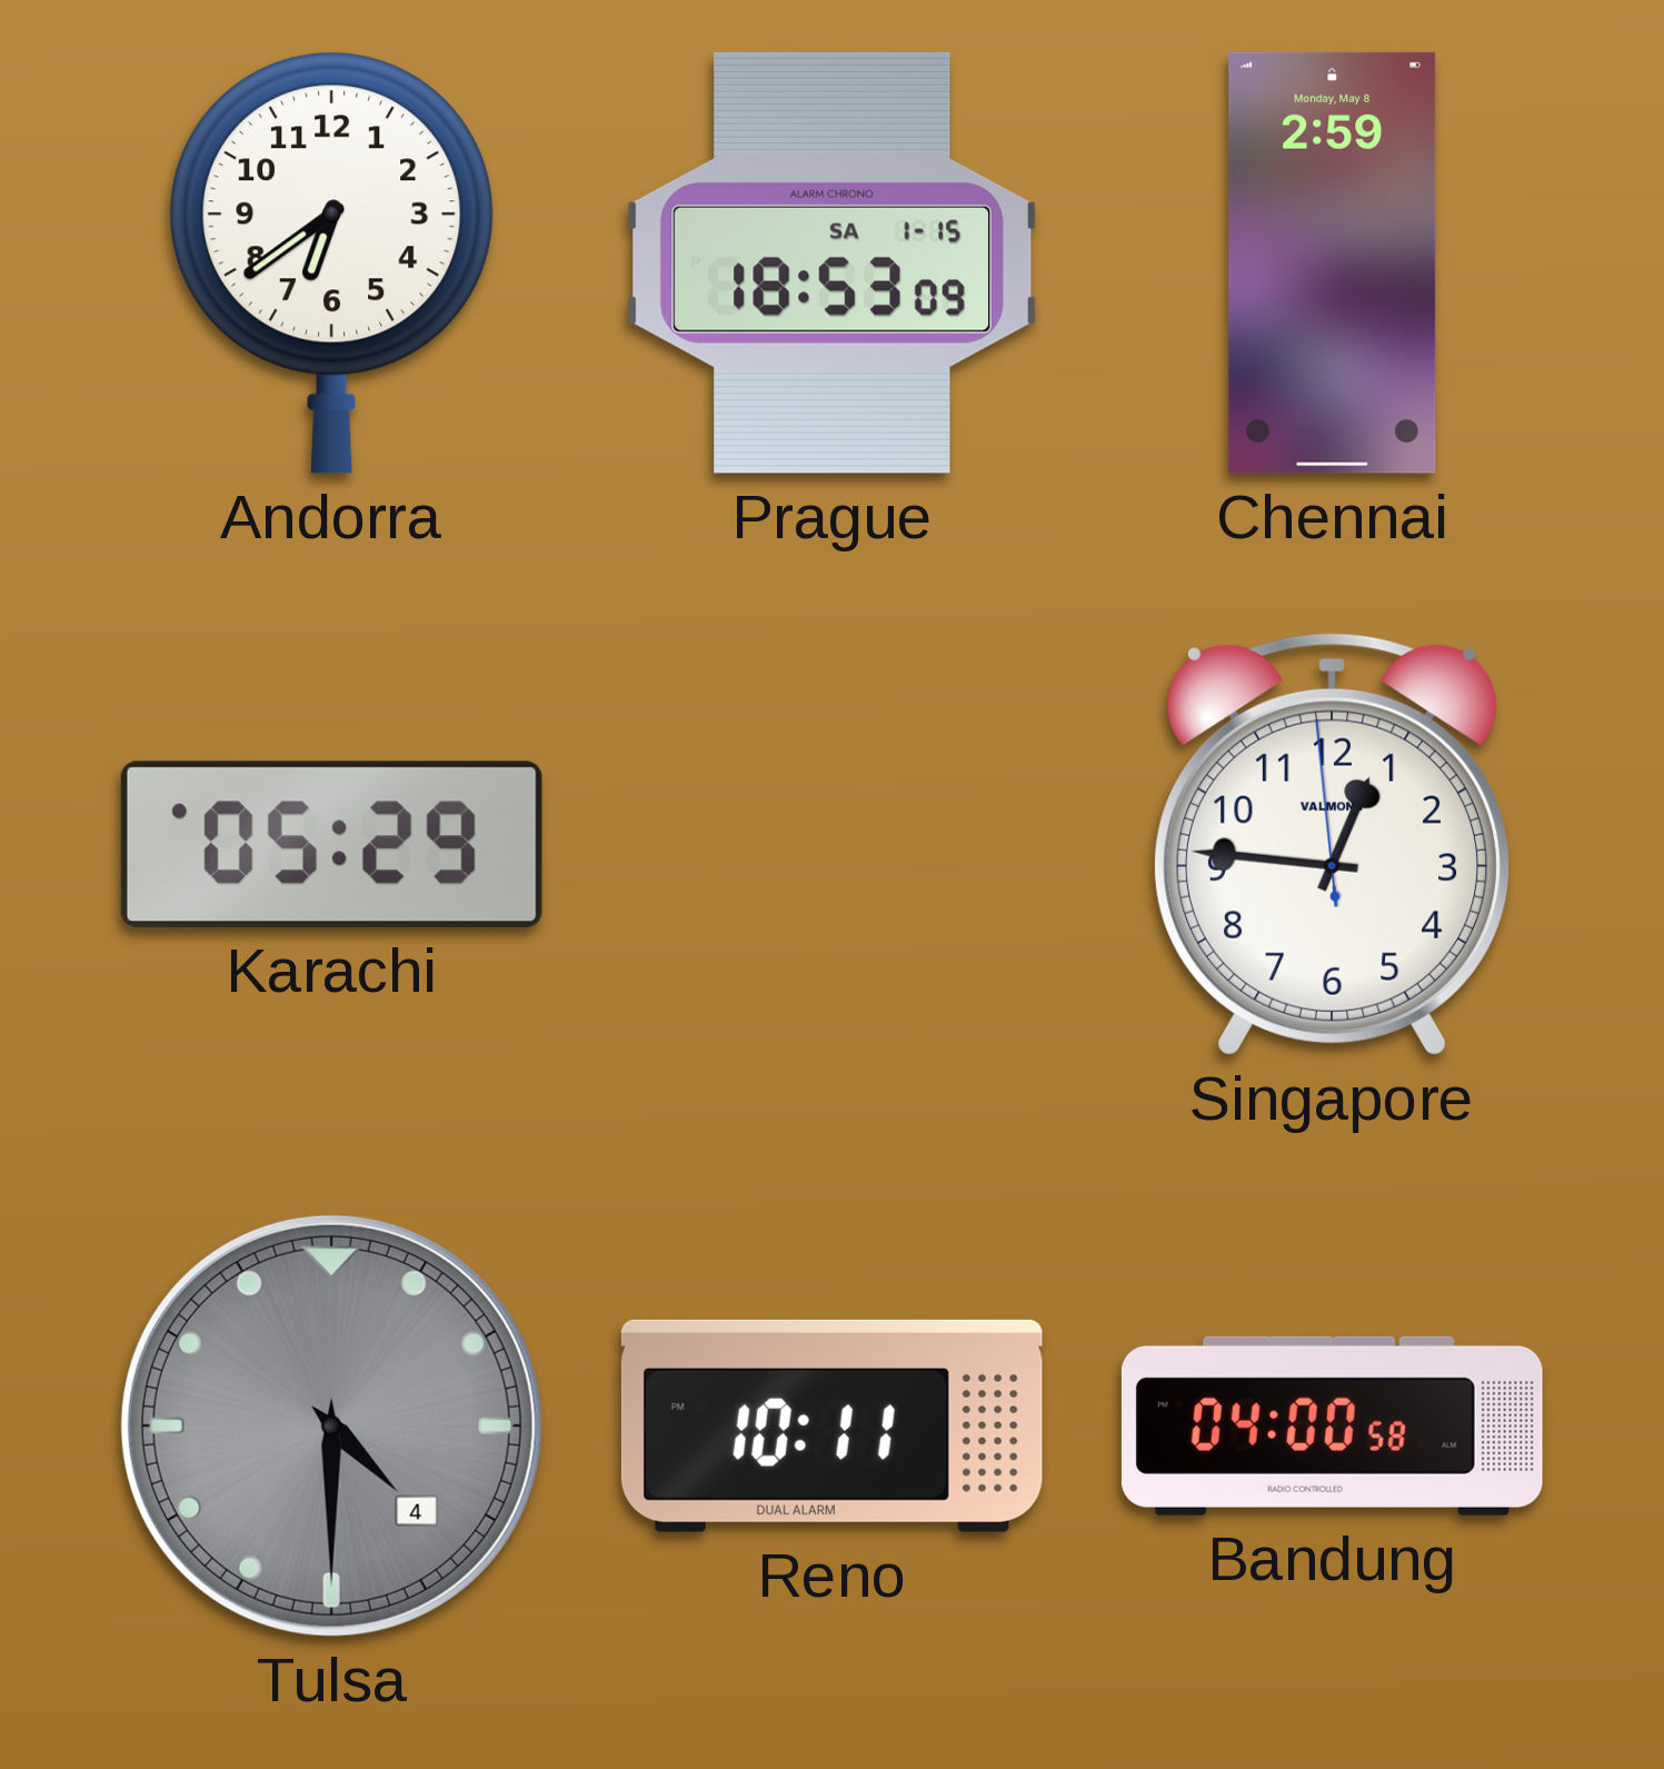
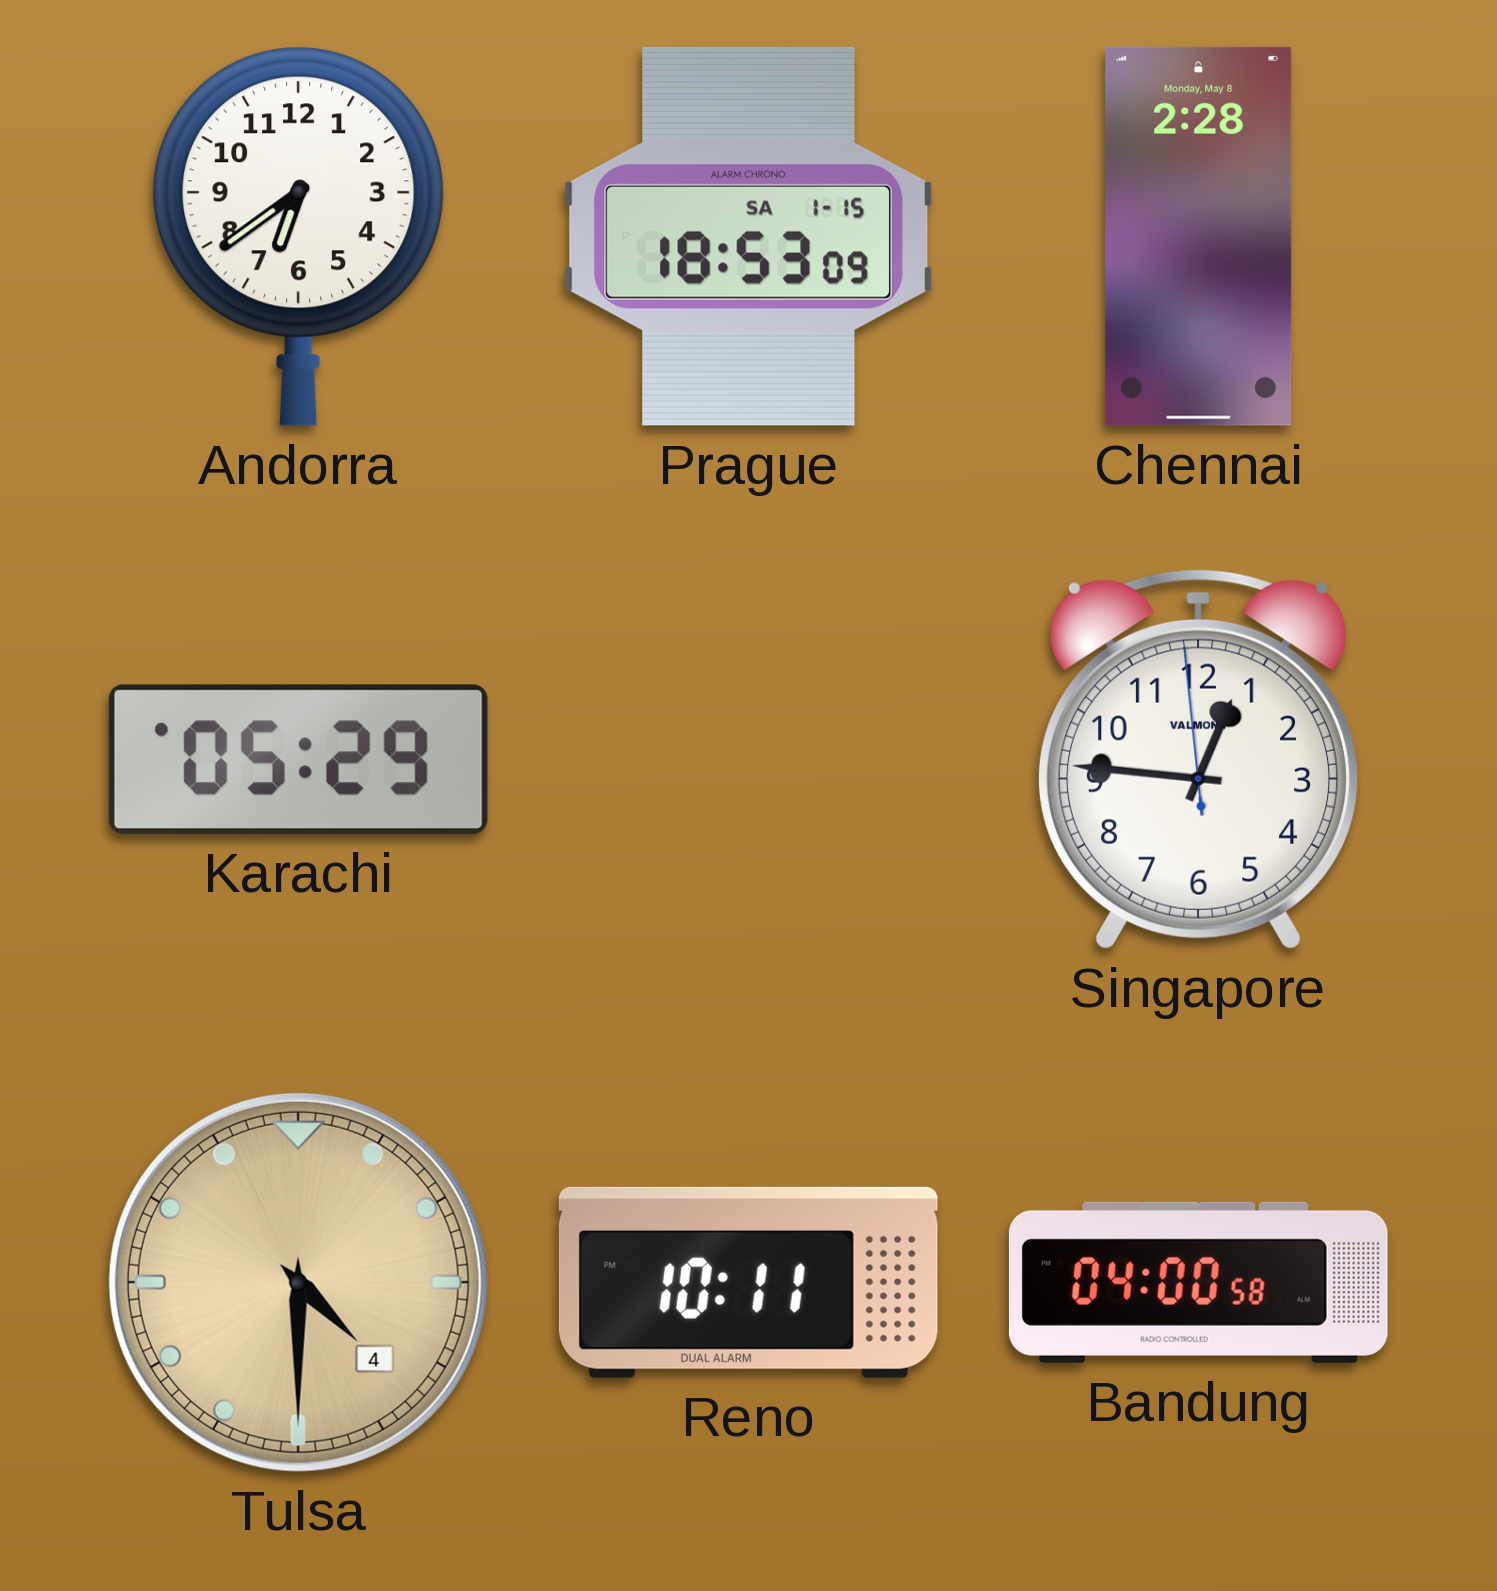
Chennai: 2:59 -> 2:28 (1199, 236)
Tulsa dial: grey -> champagne (298, 1282)
